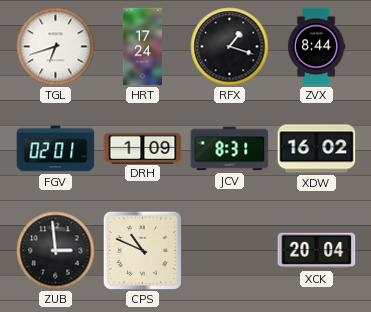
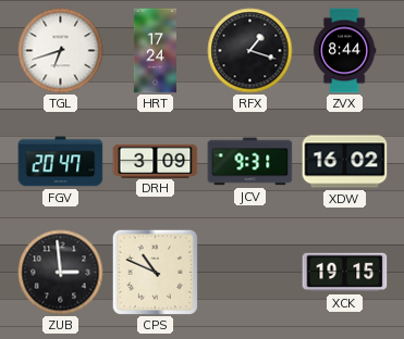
FGV: 02:01 -> 20:47 (61, 162)
DRH: 1:09 -> 3:09 (156, 161)
JCV: 8:31 -> 9:31 (250, 162)
XCK: 20:04 -> 19:15 (345, 273)
